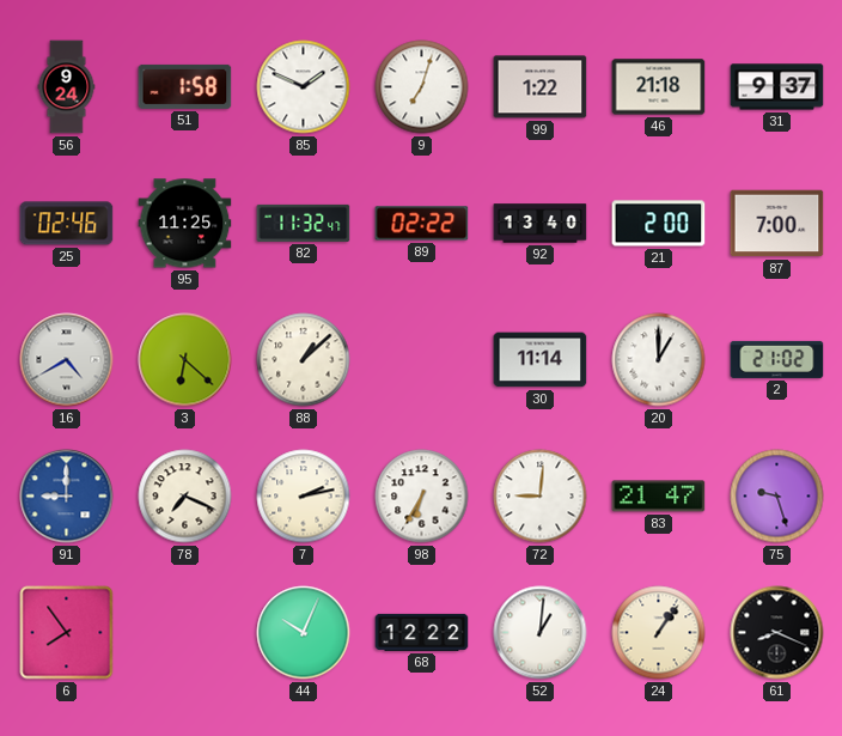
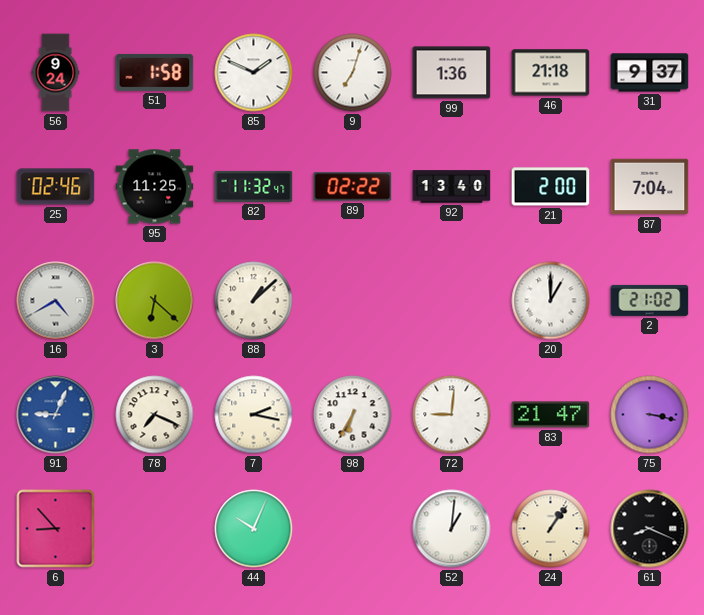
99: 1:22 -> 1:36 (452, 73)
87: 7:00 -> 7:04 (650, 187)
30: 11:14 -> none (541, 360)
91: 9:00 -> 9:04 (56, 415)
7: 2:13 -> 2:17 (254, 415)
75: 9:27 -> 3:17 (650, 415)
6: 7:54 -> 8:53 (56, 529)
68: 12:22 -> none (422, 632)
